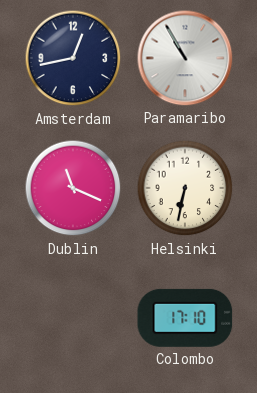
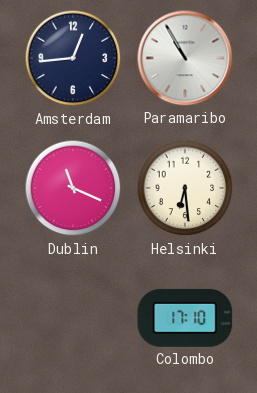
Amsterdam: 12:43 -> 12:44 (73, 58)
Helsinki: 6:32 -> 6:29 (185, 188)
